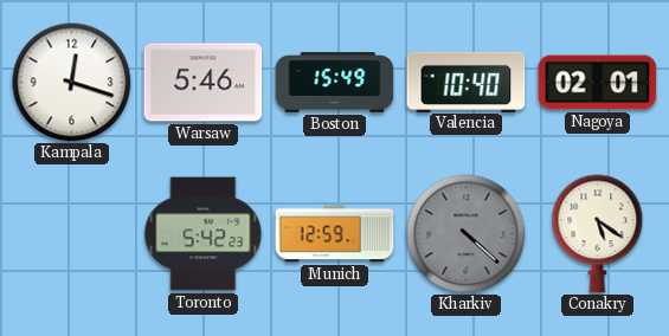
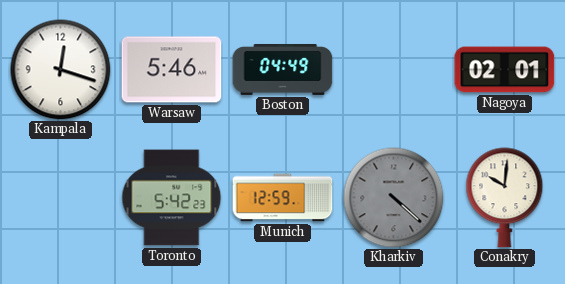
Boston: 15:49 -> 04:49 (283, 69)
Valencia: 10:40 -> none (467, 82)
Conakry: 5:21 -> 10:01 (505, 198)
